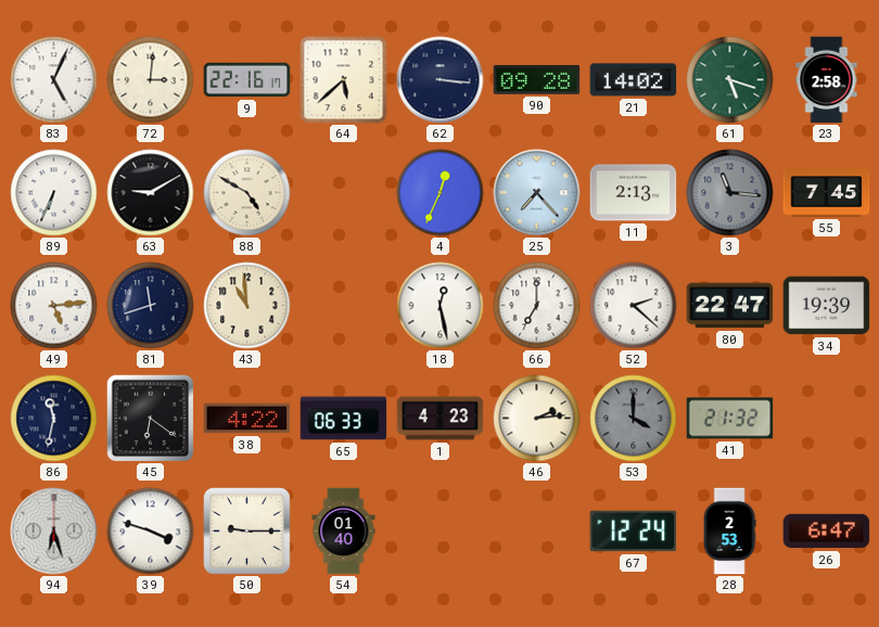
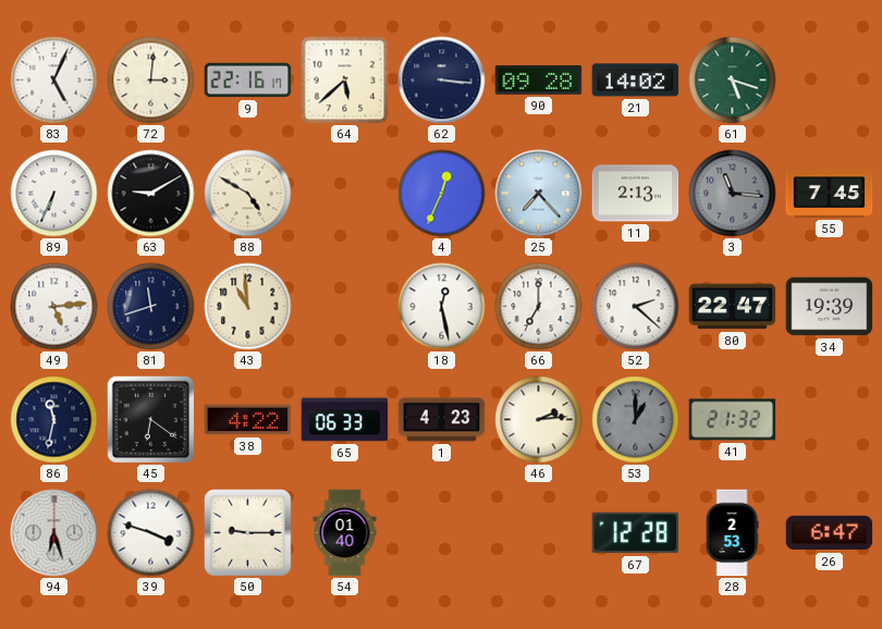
23: 2:58 -> none (827, 80)
53: 4:00 -> 1:00 (636, 420)
67: 12:24 -> 12:28 (636, 533)
